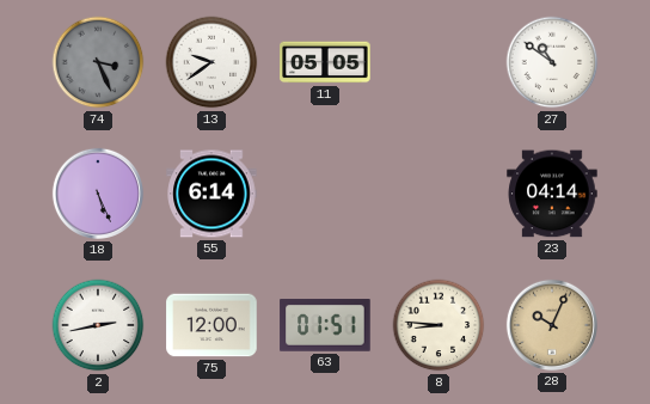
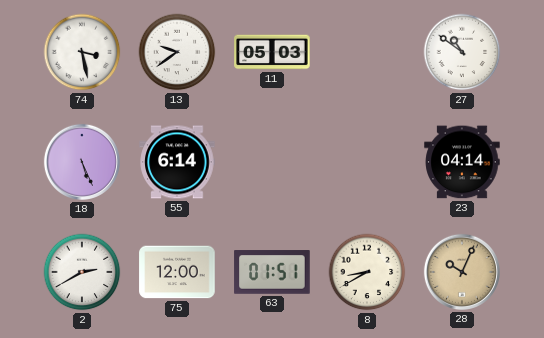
74: 3:26 -> 3:28 (82, 52)
74 dial: grey -> white (82, 52)
11: 05:05 -> 05:03 (272, 52)
2: 2:43 -> 2:40 (82, 272)
8: 8:46 -> 8:40 (367, 272)
